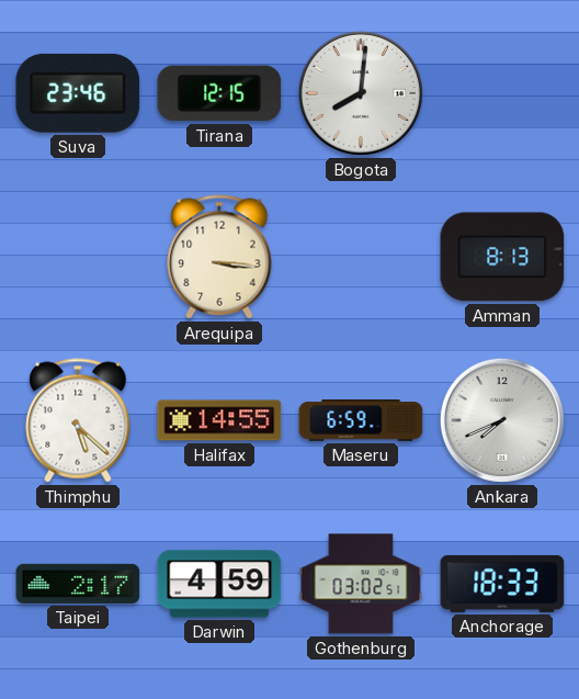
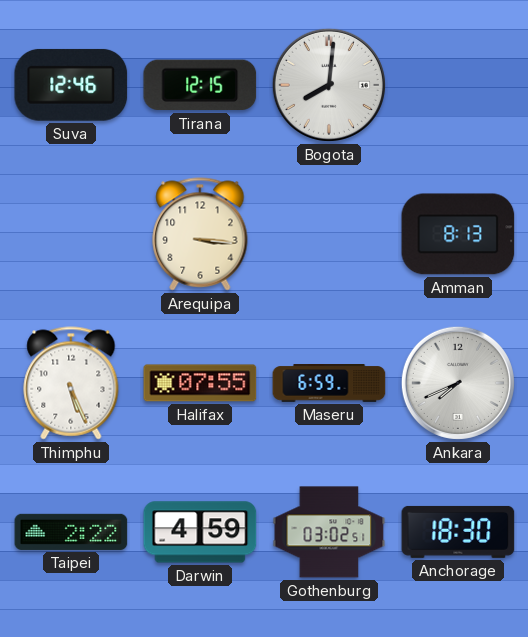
Suva: 23:46 -> 12:46 (71, 85)
Thimphu: 5:22 -> 5:26 (71, 383)
Halifax: 14:55 -> 07:55 (200, 383)
Taipei: 2:17 -> 2:22 (71, 532)
Anchorage: 18:33 -> 18:30 (458, 532)
